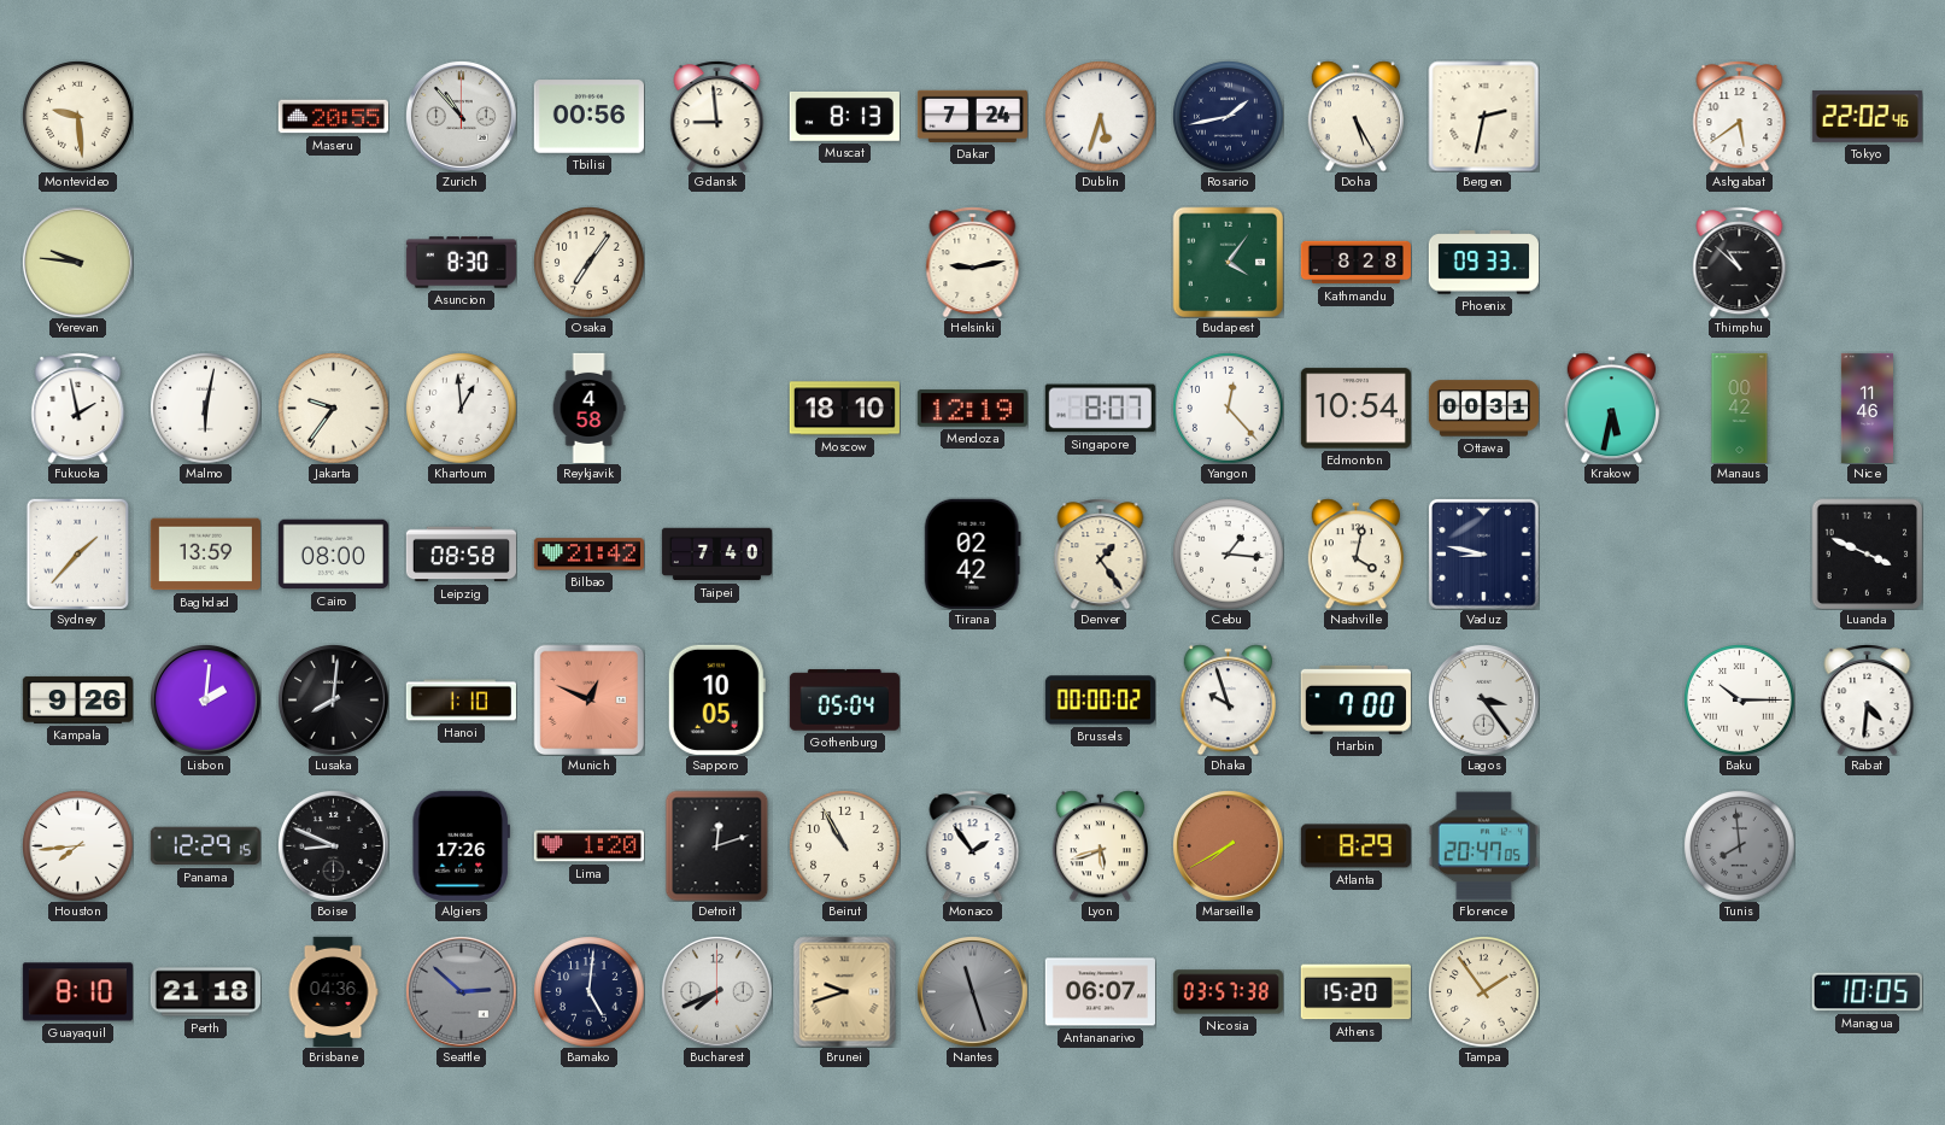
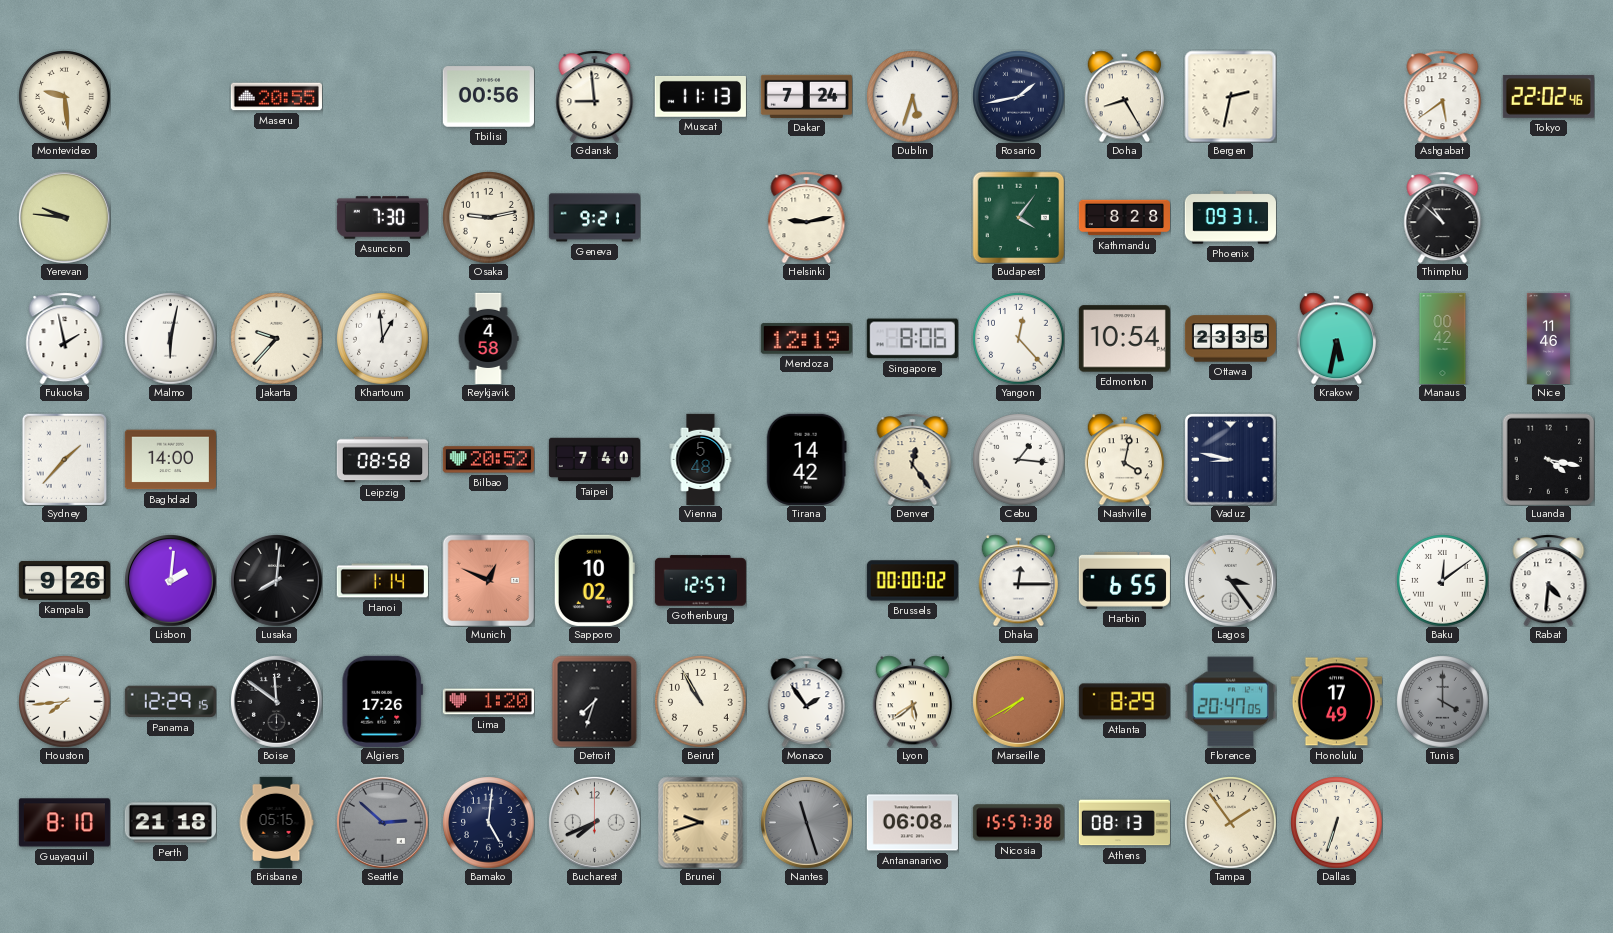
Zurich: 10:53 -> none (461, 116)
Muscat: 8:13 -> 11:13 (700, 96)
Doha: 5:25 -> 8:25 (1124, 96)
Asuncion: 8:30 -> 7:30 (382, 218)
Osaka: 7:06 -> 9:13 (489, 218)
Geneva: none -> 9:21 (594, 218)
Phoenix: 09:33 -> 09:31 (1230, 218)
Jakarta: 9:36 -> 9:37 (277, 339)
Moscow: 18:10 -> none (844, 409)
Singapore: 8:07 -> 8:06 (912, 339)
Ottawa: 00:31 -> 23:35 (1230, 339)
Baghdad: 13:59 -> 14:00 (170, 460)
Cairo: 08:00 -> none (333, 555)
Bilbao: 21:42 -> 20:52 (488, 460)
Vienna: none -> 5:48 (701, 459)
Tirana: 02:42 -> 14:42 (806, 459)
Denver: 1:24 -> 12:24 (913, 459)
Luanda: 3:49 -> 4:17 (1548, 459)
Hanoi: 1:10 -> 1:14 (382, 581)
Sapporo: 10:05 -> 10:02 (594, 580)
Gothenburg: 05:04 -> 12:57 (700, 581)
Dhaka: 9:57 -> 12:15 (1018, 580)
Harbin: 7:00 -> 6:55 (1124, 580)
Baku: 10:15 -> 12:09 (1443, 581)
Boise: 8:49 -> 11:51 (276, 701)
Detroit: 12:12 -> 7:33 (595, 701)
Lyon: 5:42 -> 5:39 (912, 701)
Honolulu: none -> 17:49 (1336, 702)
Tunis: 7:59 -> 4:00 (1443, 702)
Brisbane: 04:36 -> 05:15 (276, 822)
Antananarivo: 06:07 -> 06:08 (912, 823)
Nicosia: 03:57 -> 15:57 (1018, 823)
Athens: 15:20 -> 08:13 (1124, 823)
Dallas: none -> 6:33 (1337, 823)
Managua: 10:05 -> none (1867, 992)
